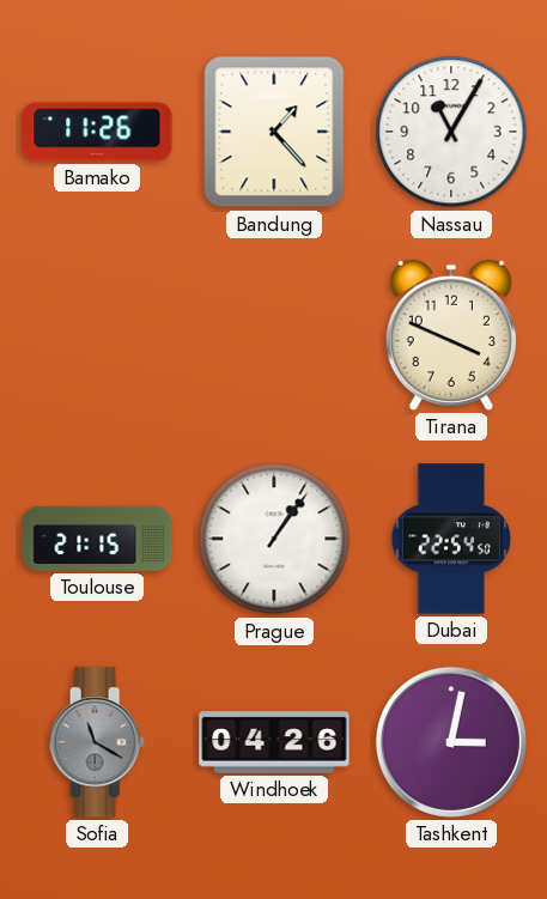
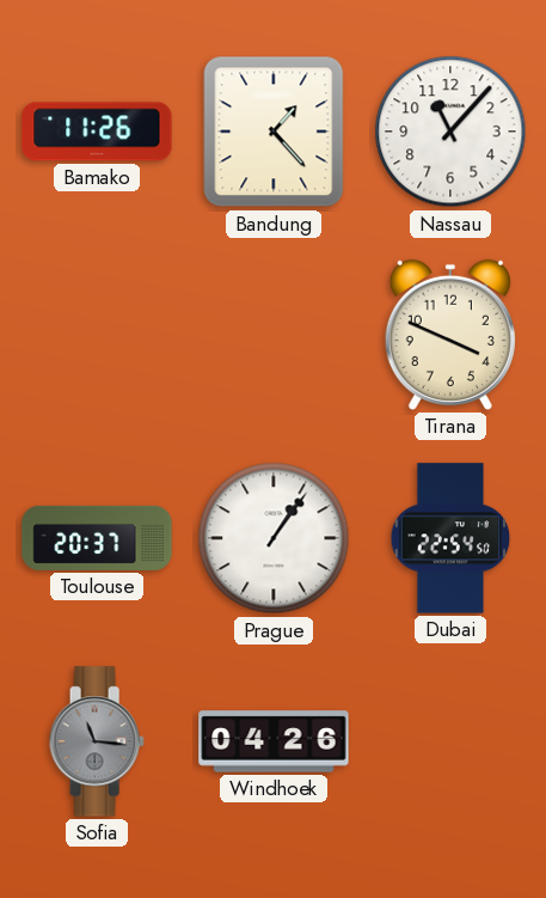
Nassau: 11:05 -> 11:07 (450, 132)
Toulouse: 21:15 -> 20:37 (97, 538)
Sofia: 11:20 -> 11:16 (97, 741)
Tashkent: 3:02 -> none (451, 742)
